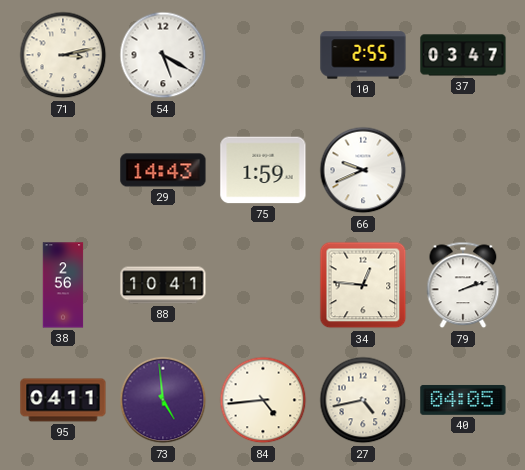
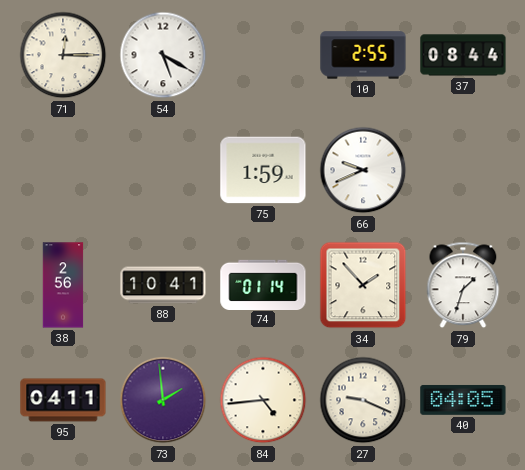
71: 3:13 -> 12:15 (63, 55)
37: 03:47 -> 08:44 (463, 55)
29: 14:43 -> none (163, 170)
74: none -> 01:14 (263, 284)
34: 12:46 -> 1:53 (363, 285)
79: 2:12 -> 1:33 (463, 285)
73: 4:59 -> 1:59 (163, 400)
27: 4:43 -> 9:19 (363, 400)
